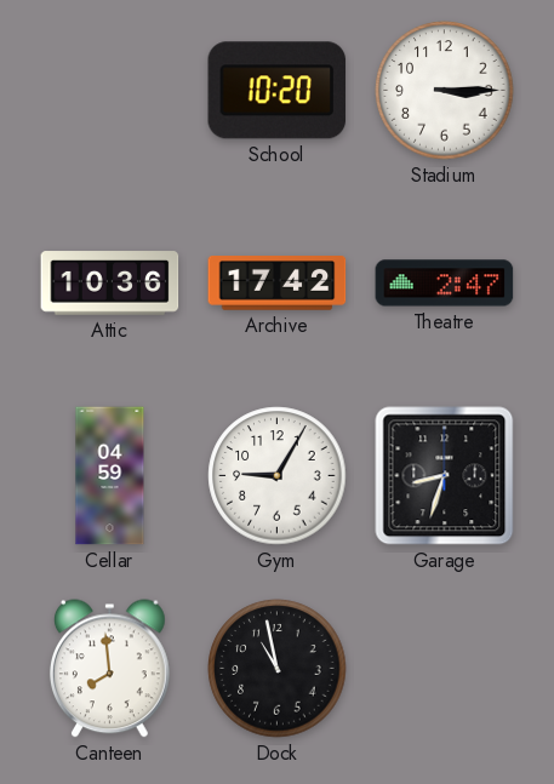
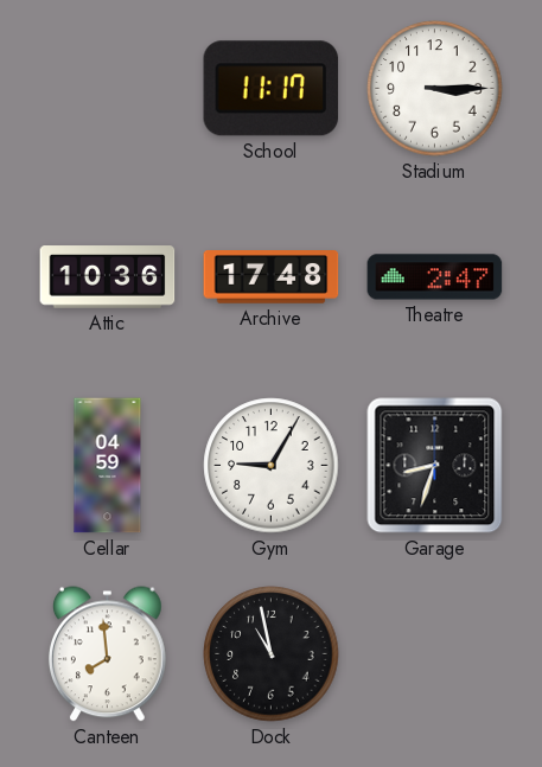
School: 10:20 -> 11:17 (272, 89)
Archive: 17:42 -> 17:48 (272, 277)
